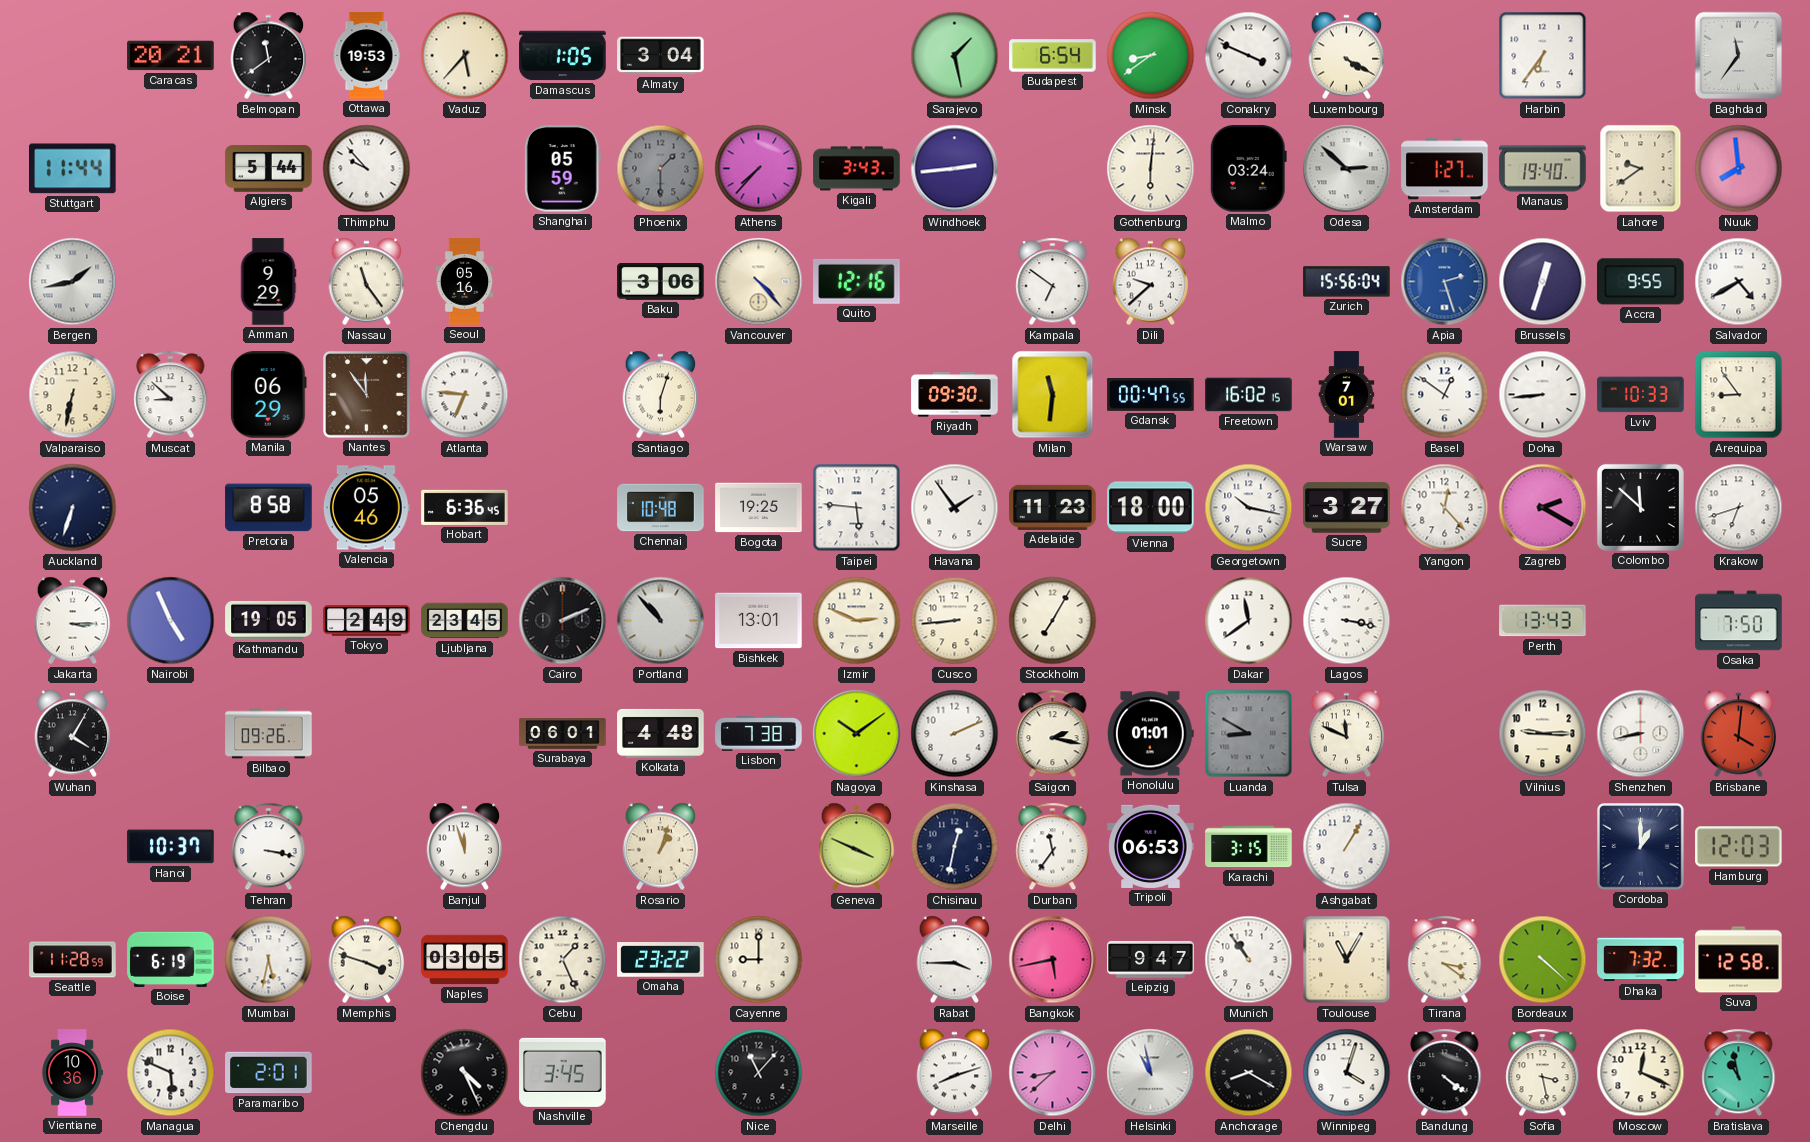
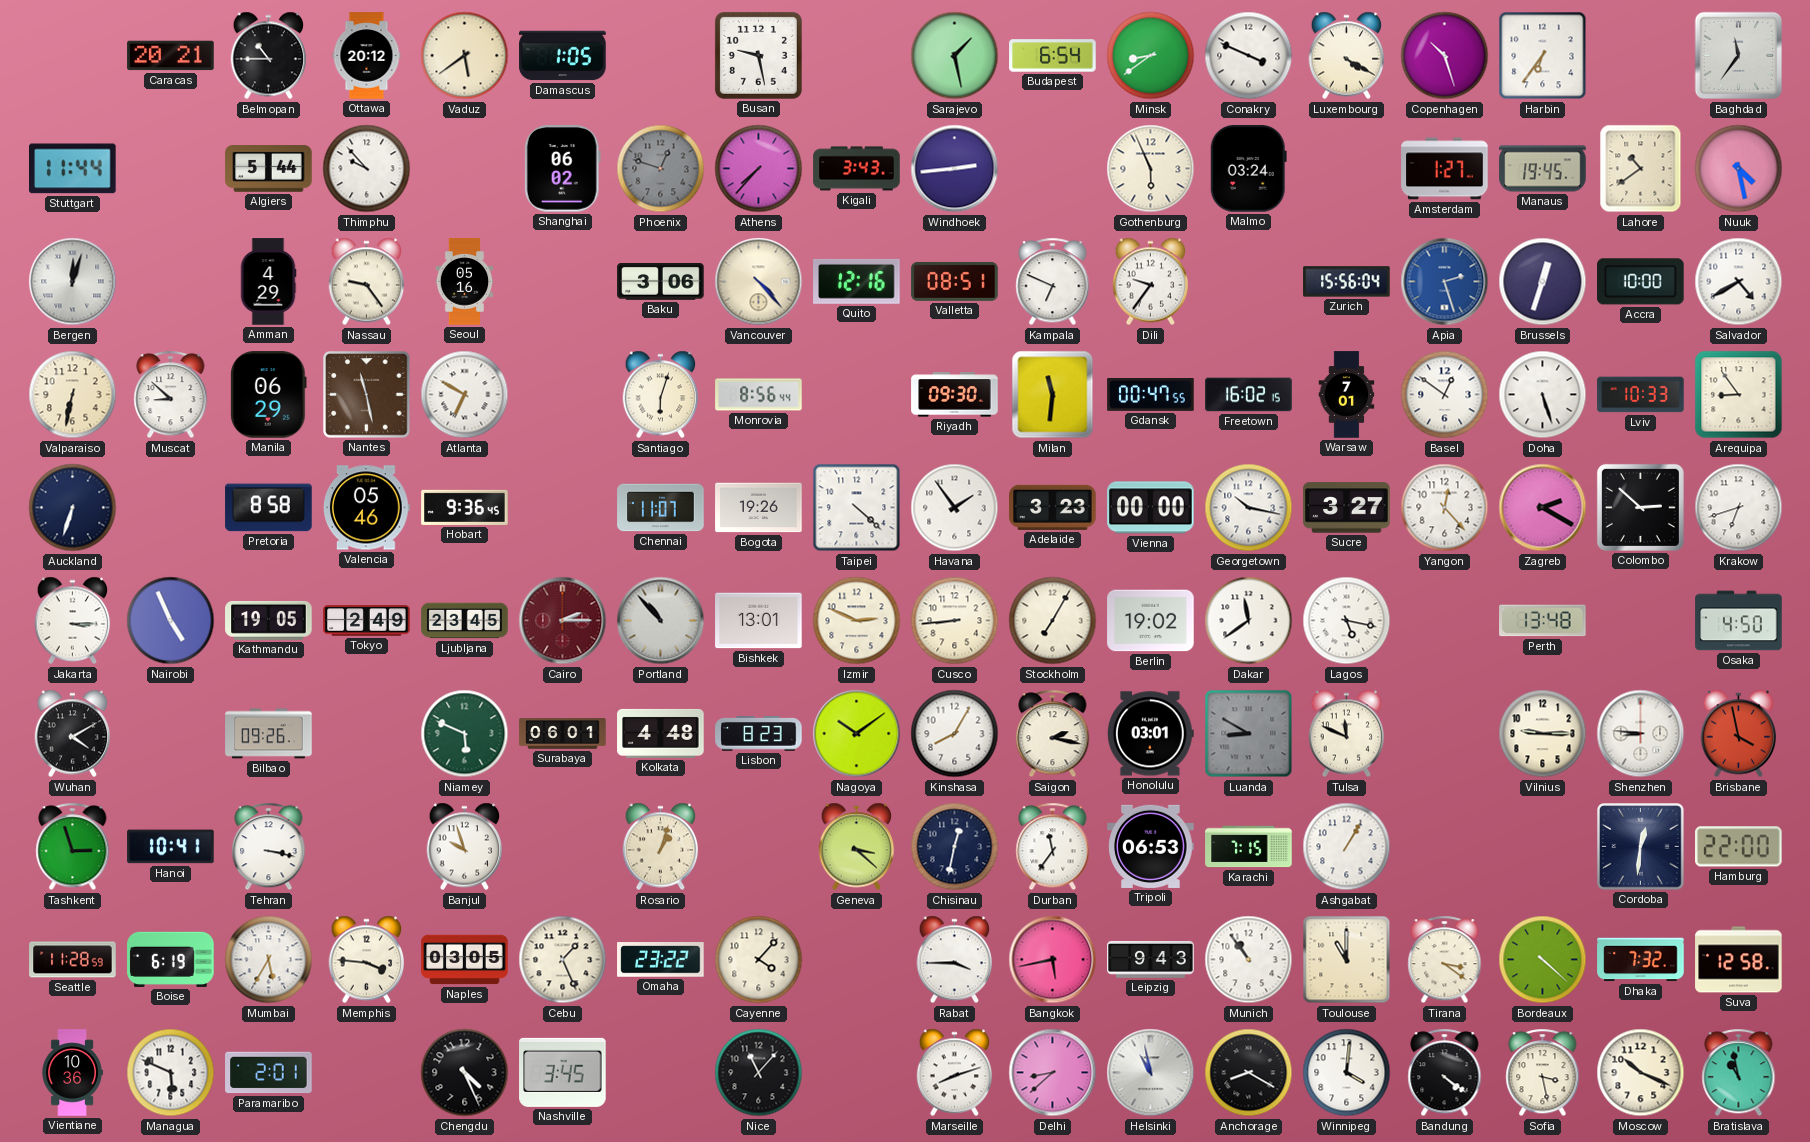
Belmopan: 11:39 -> 10:45 (269, 56)
Ottawa: 19:53 -> 20:12 (367, 56)
Vaduz: 5:37 -> 5:39 (465, 56)
Almaty: 3:04 -> none (661, 56)
Busan: none -> 9:28 (758, 55)
Copenhagen: none -> 10:27 (1445, 56)
Shanghai: 05:59 -> 06:02 (562, 169)
Phoenix: 1:30 -> 12:48 (661, 169)
Gothenburg: 6:01 -> 5:56 (1151, 169)
Odesa: 2:52 -> none (1347, 169)
Manaus: 19:40 -> 19:45 (1543, 169)
Lahore: 9:39 -> 10:39 (1641, 169)
Nuuk: 7:59 -> 4:28 (1739, 169)
Bergen: 1:43 -> 12:03 (73, 282)
Amman: 9:29 -> 4:29 (268, 282)
Nassau: 11:24 -> 9:24 (367, 282)
Valletta: none -> 08:51 (955, 282)
Kampala: 6:51 -> 6:49 (1053, 282)
Dili: 9:38 -> 9:36 (1151, 282)
Accra: 9:55 -> 10:00 (1641, 282)
Nantes: 11:54 -> 11:28 (367, 395)
Atlanta: 6:46 -> 6:50 (465, 395)
Monrovia: none -> 8:56 (759, 395)
Doha: 8:44 -> 5:27 (1543, 395)
Hobart: 6:36 -> 9:36 (465, 507)
Chennai: 10:48 -> 11:07 (661, 508)
Bogota: 19:25 -> 19:26 (759, 508)
Taipei: 5:46 -> 4:22 (857, 508)
Adelaide: 11:23 -> 3:23 (1053, 507)
Vienna: 18:00 -> 00:00 (1151, 508)
Colombo: 11:52 -> 2:52 (1640, 507)
Cairo: 2:11 -> 2:15 (563, 621)
Cairo dial: black -> burgundy (563, 621)
Berlin: none -> 19:02 (1151, 621)
Lagos: 3:17 -> 5:17 (1347, 621)
Perth: 13:43 -> 13:48 (1543, 621)
Osaka: 7:50 -> 4:50 (1739, 621)
Wuhan: 4:05 -> 4:10 (73, 734)
Niamey: none -> 5:49 (465, 734)
Lisbon: 7:38 -> 8:23 (759, 734)
Kinshasa: 2:11 -> 8:05 (955, 734)
Honolulu: 01:01 -> 03:01 (1150, 734)
Shenzhen: 8:43 -> 8:46 (1641, 734)
Brisbane: 4:01 -> 3:58 (1739, 734)
Tashkent: none -> 2:57 (73, 847)
Hanoi: 10:37 -> 10:41 (171, 847)
Banjul: 11:57 -> 9:57 (465, 847)
Geneva: 3:49 -> 3:22 (857, 847)
Karachi: 3:15 -> 7:15 (1249, 847)
Cordoba: 1:00 -> 12:31 (1641, 847)
Hamburg: 12:03 -> 22:00 (1739, 847)
Mumbai: 5:32 -> 5:35 (269, 960)
Memphis: 3:48 -> 3:46 (367, 960)
Cayenne: 9:00 -> 4:07 (759, 960)
Leipzig: 9:47 -> 9:43 (1151, 959)
Toulouse: 11:05 -> 11:00 (1347, 960)
Winnipeg: 4:03 -> 4:01 (1347, 1073)
Moscow: 12:19 -> 10:19 (1641, 1073)
